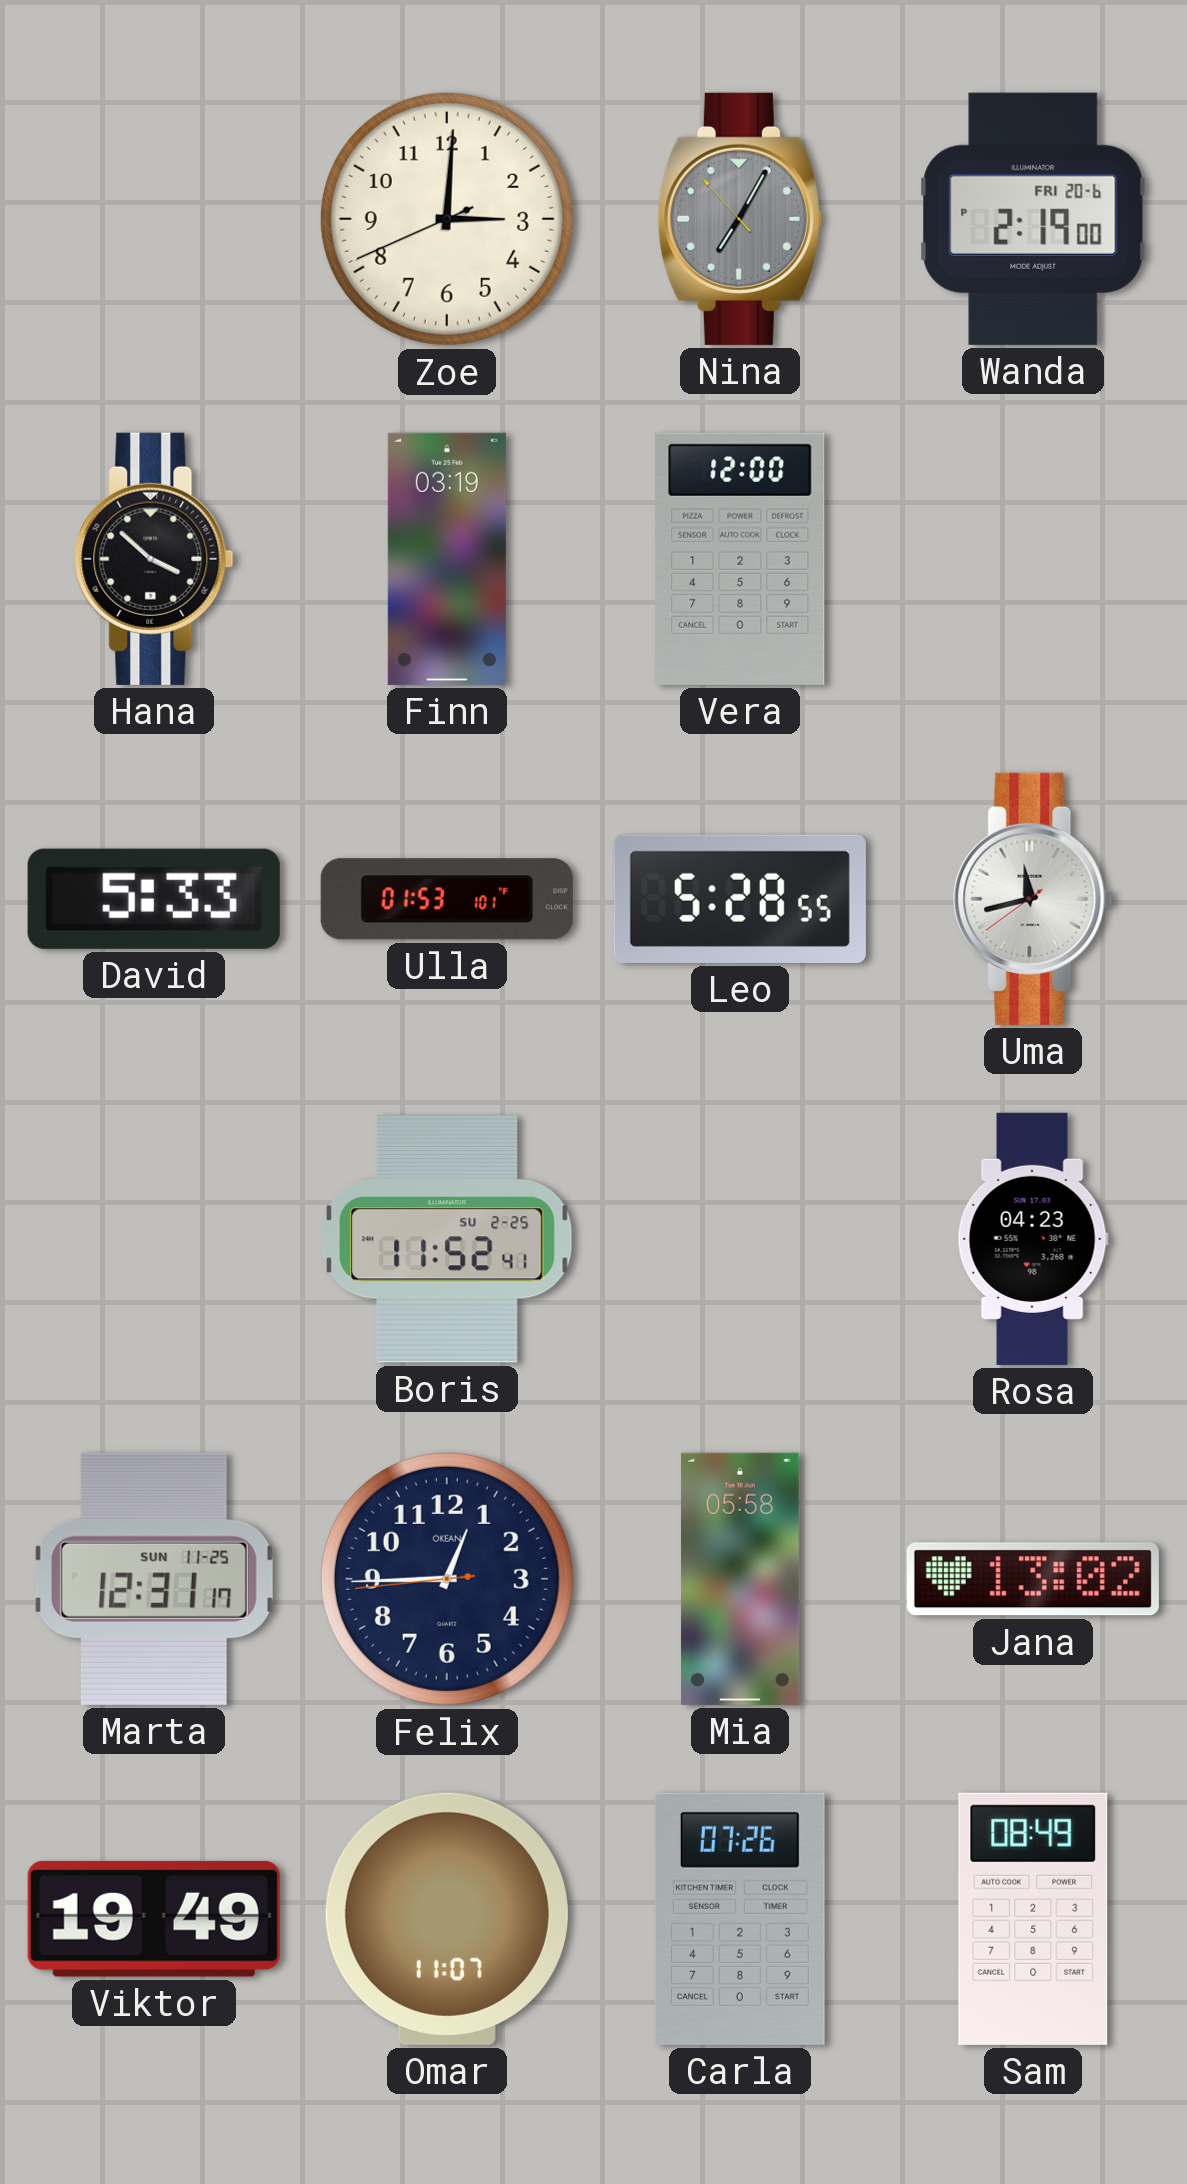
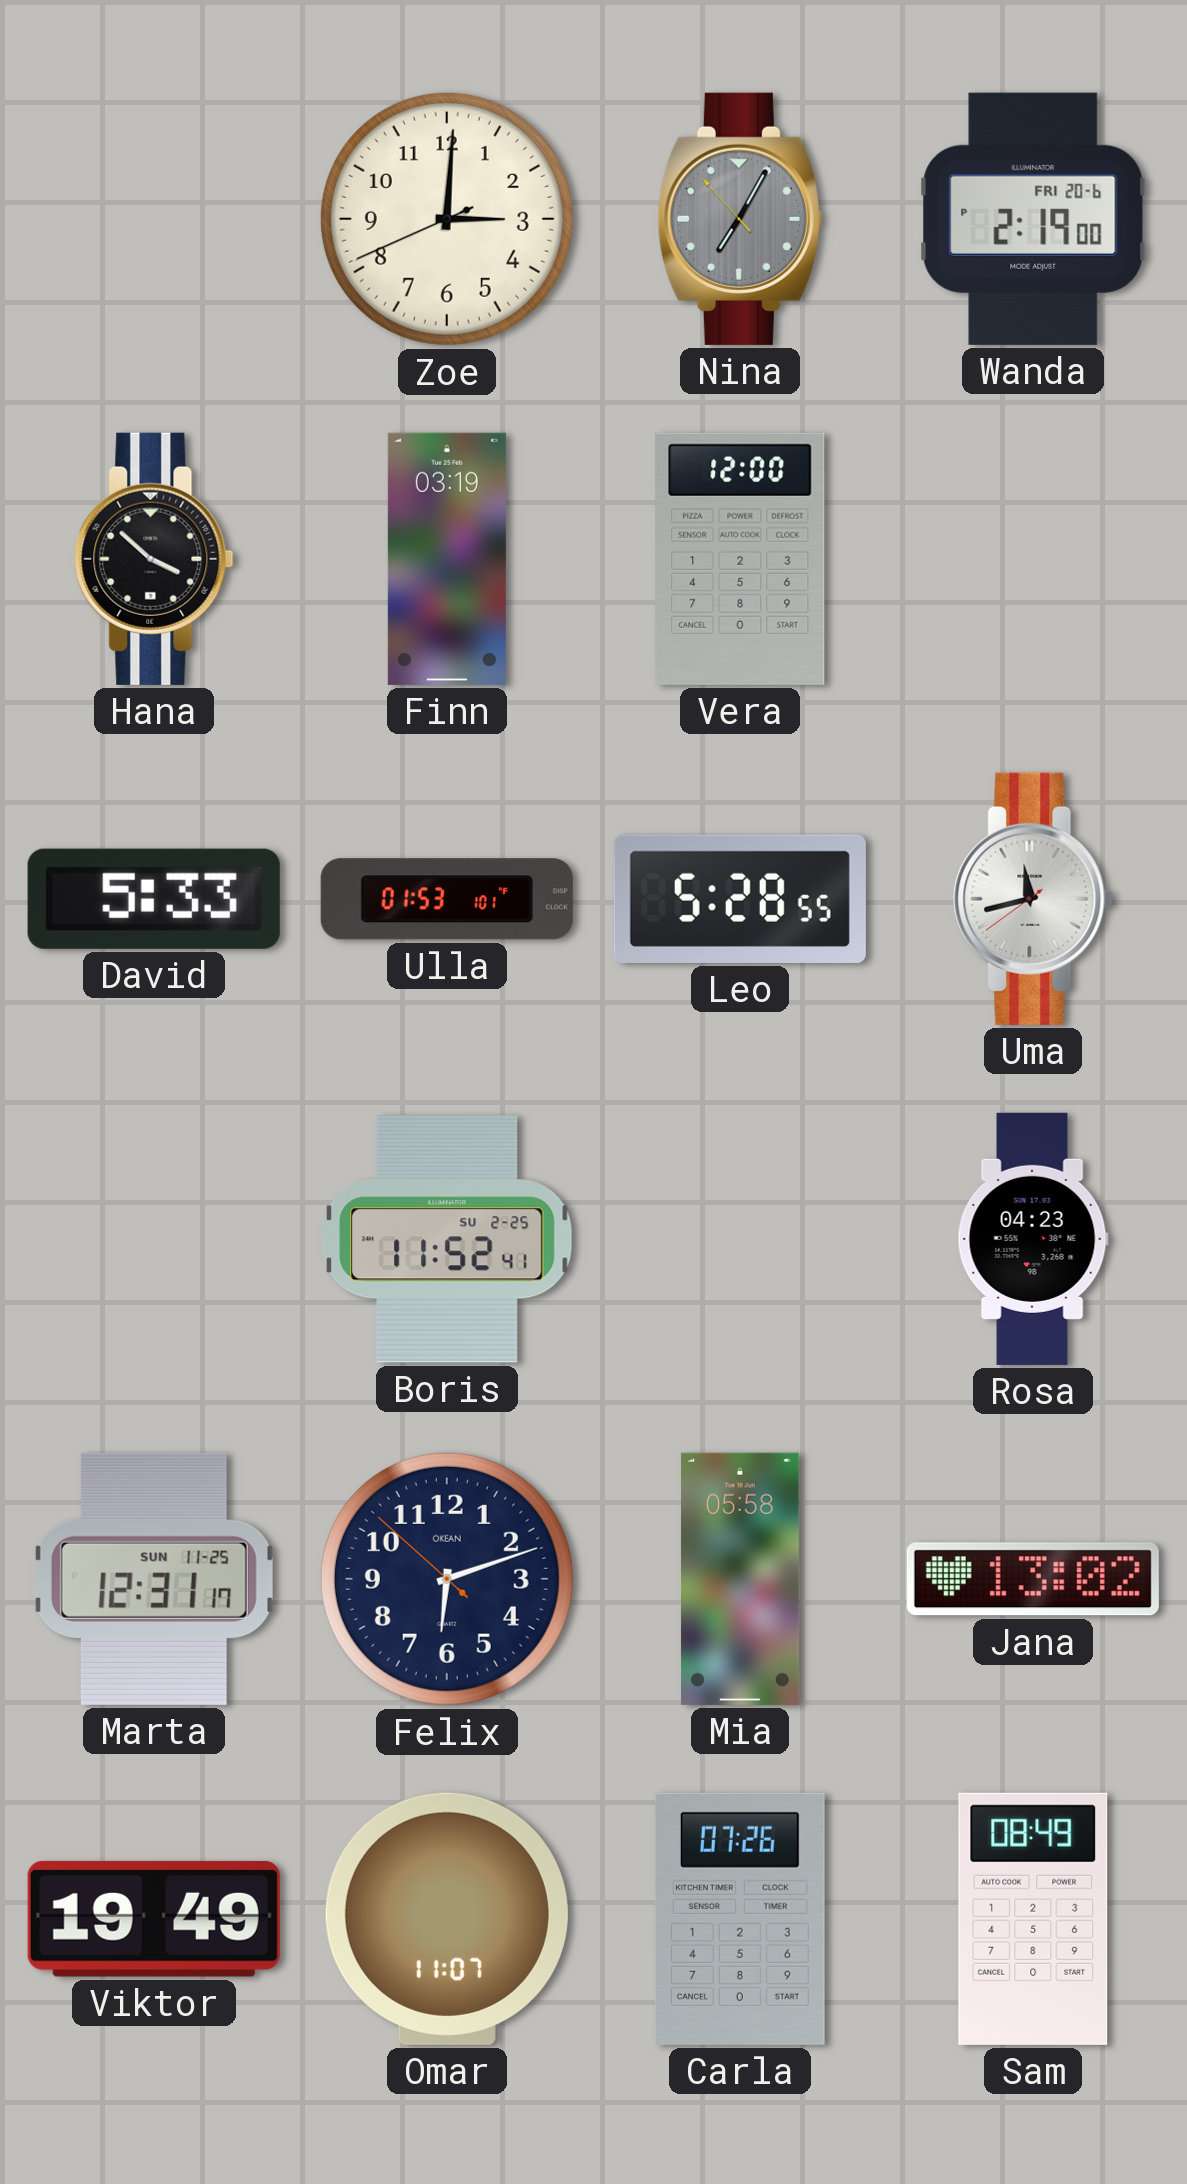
Felix: 12:44 -> 6:11 (447, 1579)
